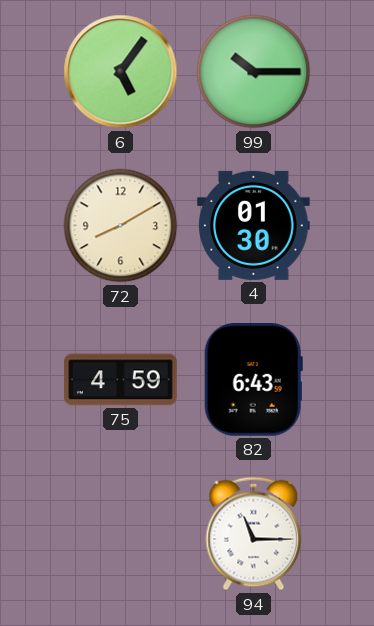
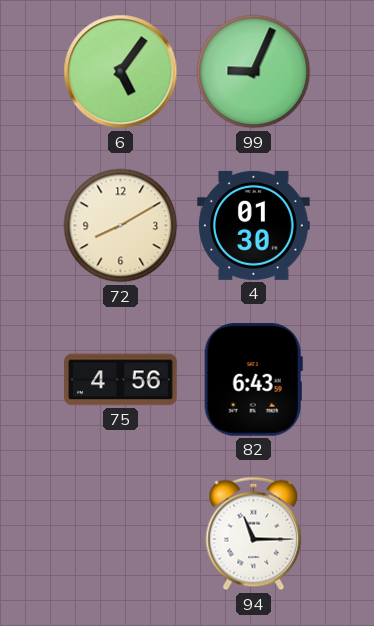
99: 10:15 -> 9:04 (254, 72)
75: 4:59 -> 4:56 (121, 380)
